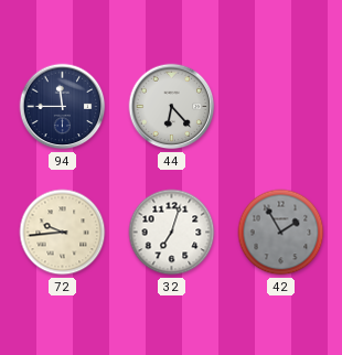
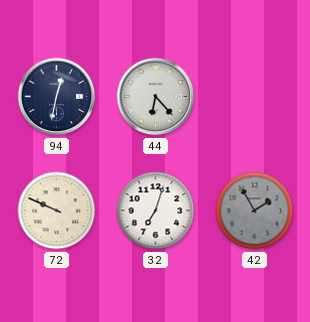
94: 11:45 -> 12:32 (57, 97)
72: 9:44 -> 9:49 (57, 211)
